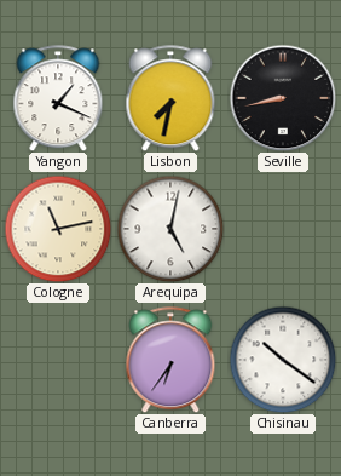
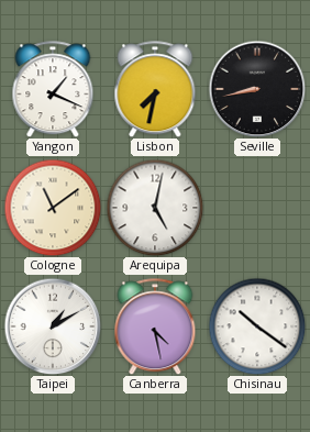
Cologne: 11:13 -> 11:09 (53, 208)
Taipei: none -> 1:10 (53, 326)
Canberra: 6:36 -> 4:28 (155, 326)
